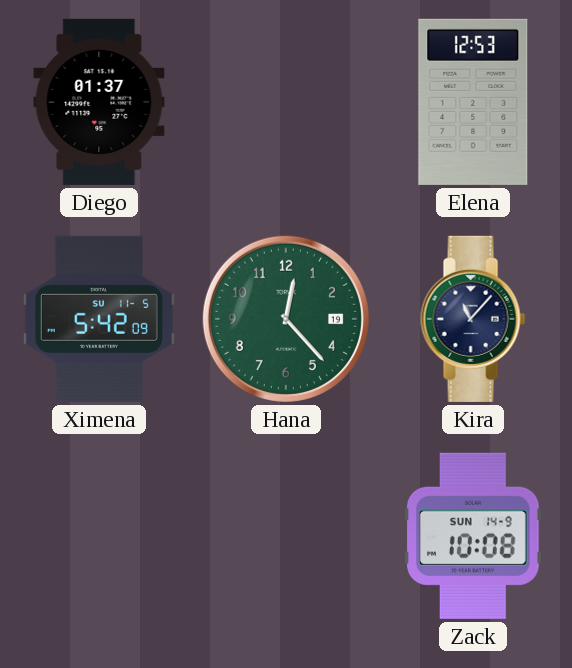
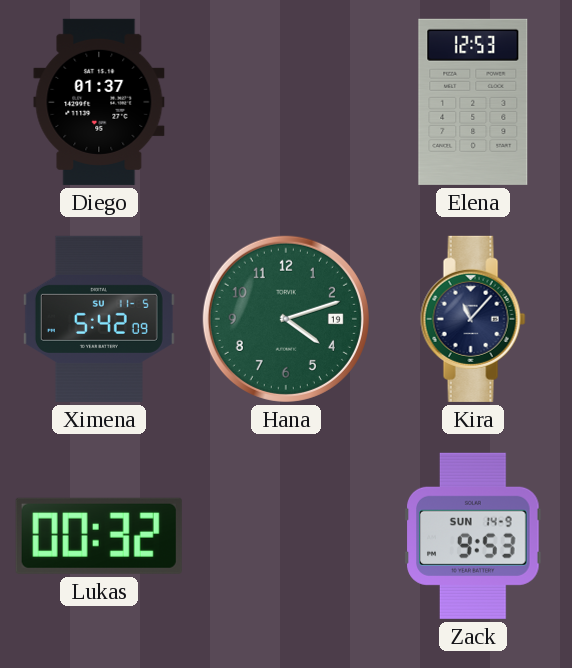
Hana: 12:23 -> 4:12 (286, 319)
Lukas: none -> 00:32 (99, 536)
Zack: 10:08 -> 9:53 (473, 536)
